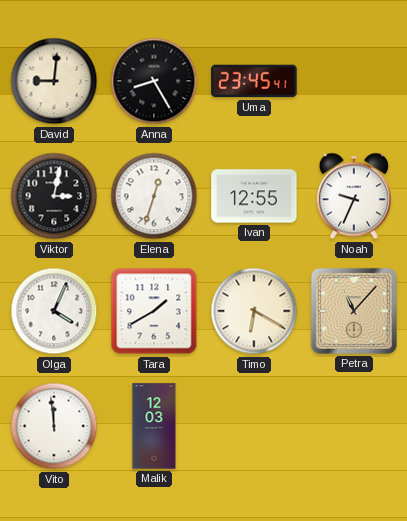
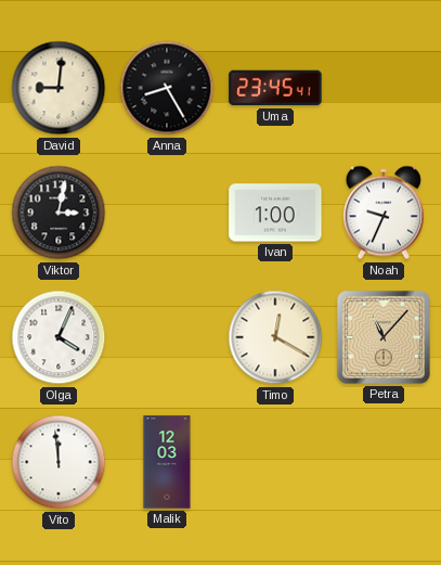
Elena: 12:33 -> none (154, 196)
Ivan: 12:55 -> 1:00 (275, 213)
Tara: 1:40 -> none (154, 311)
Timo: 6:20 -> 12:20 (275, 337)
